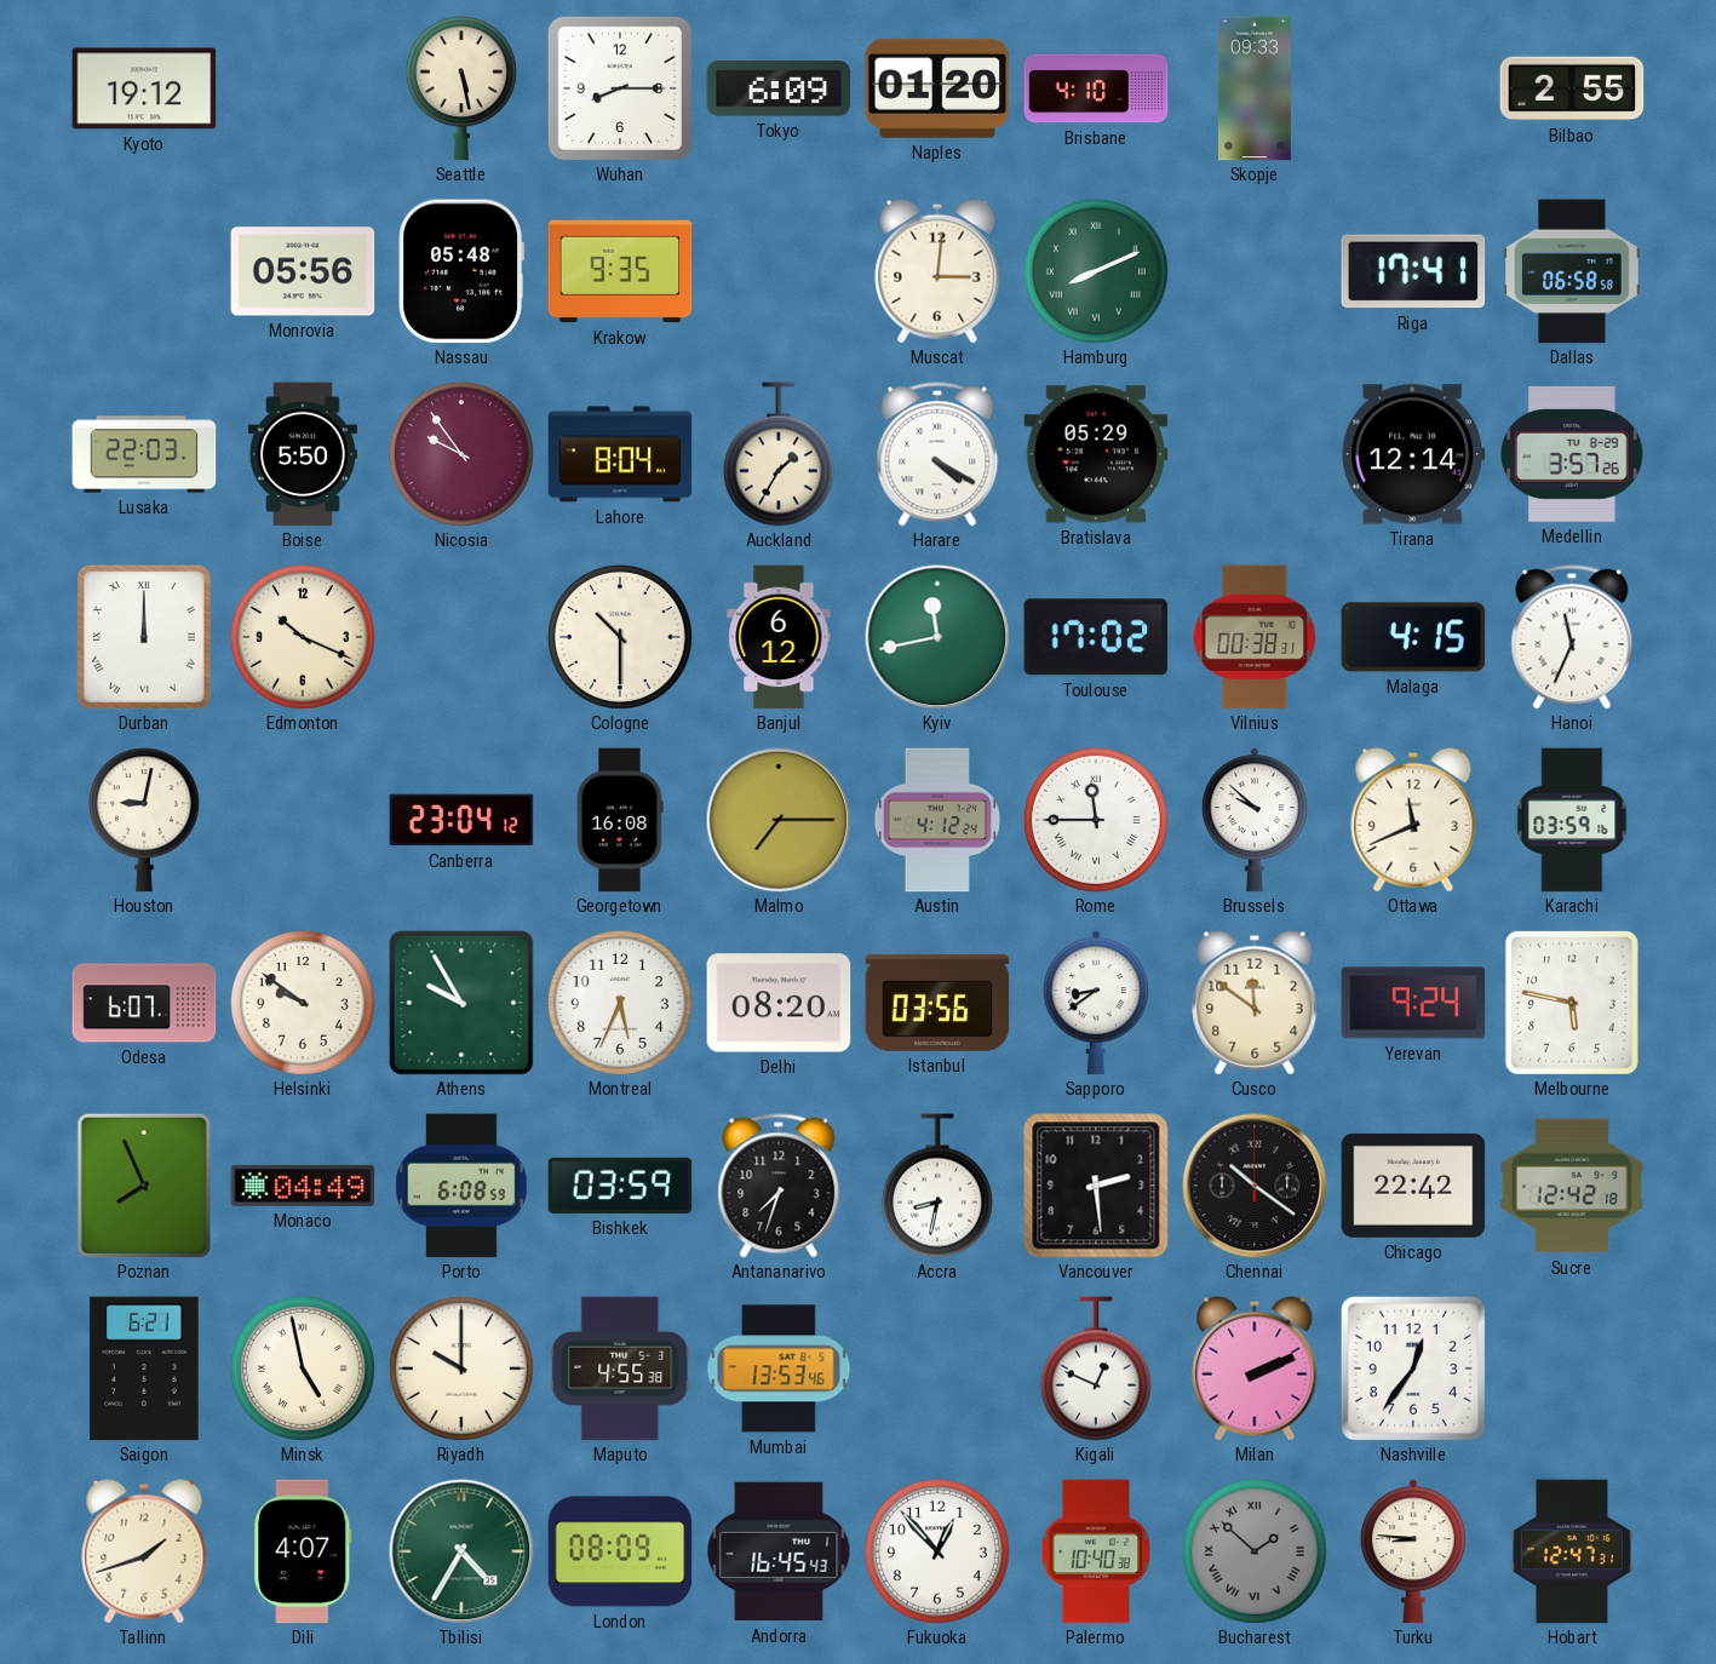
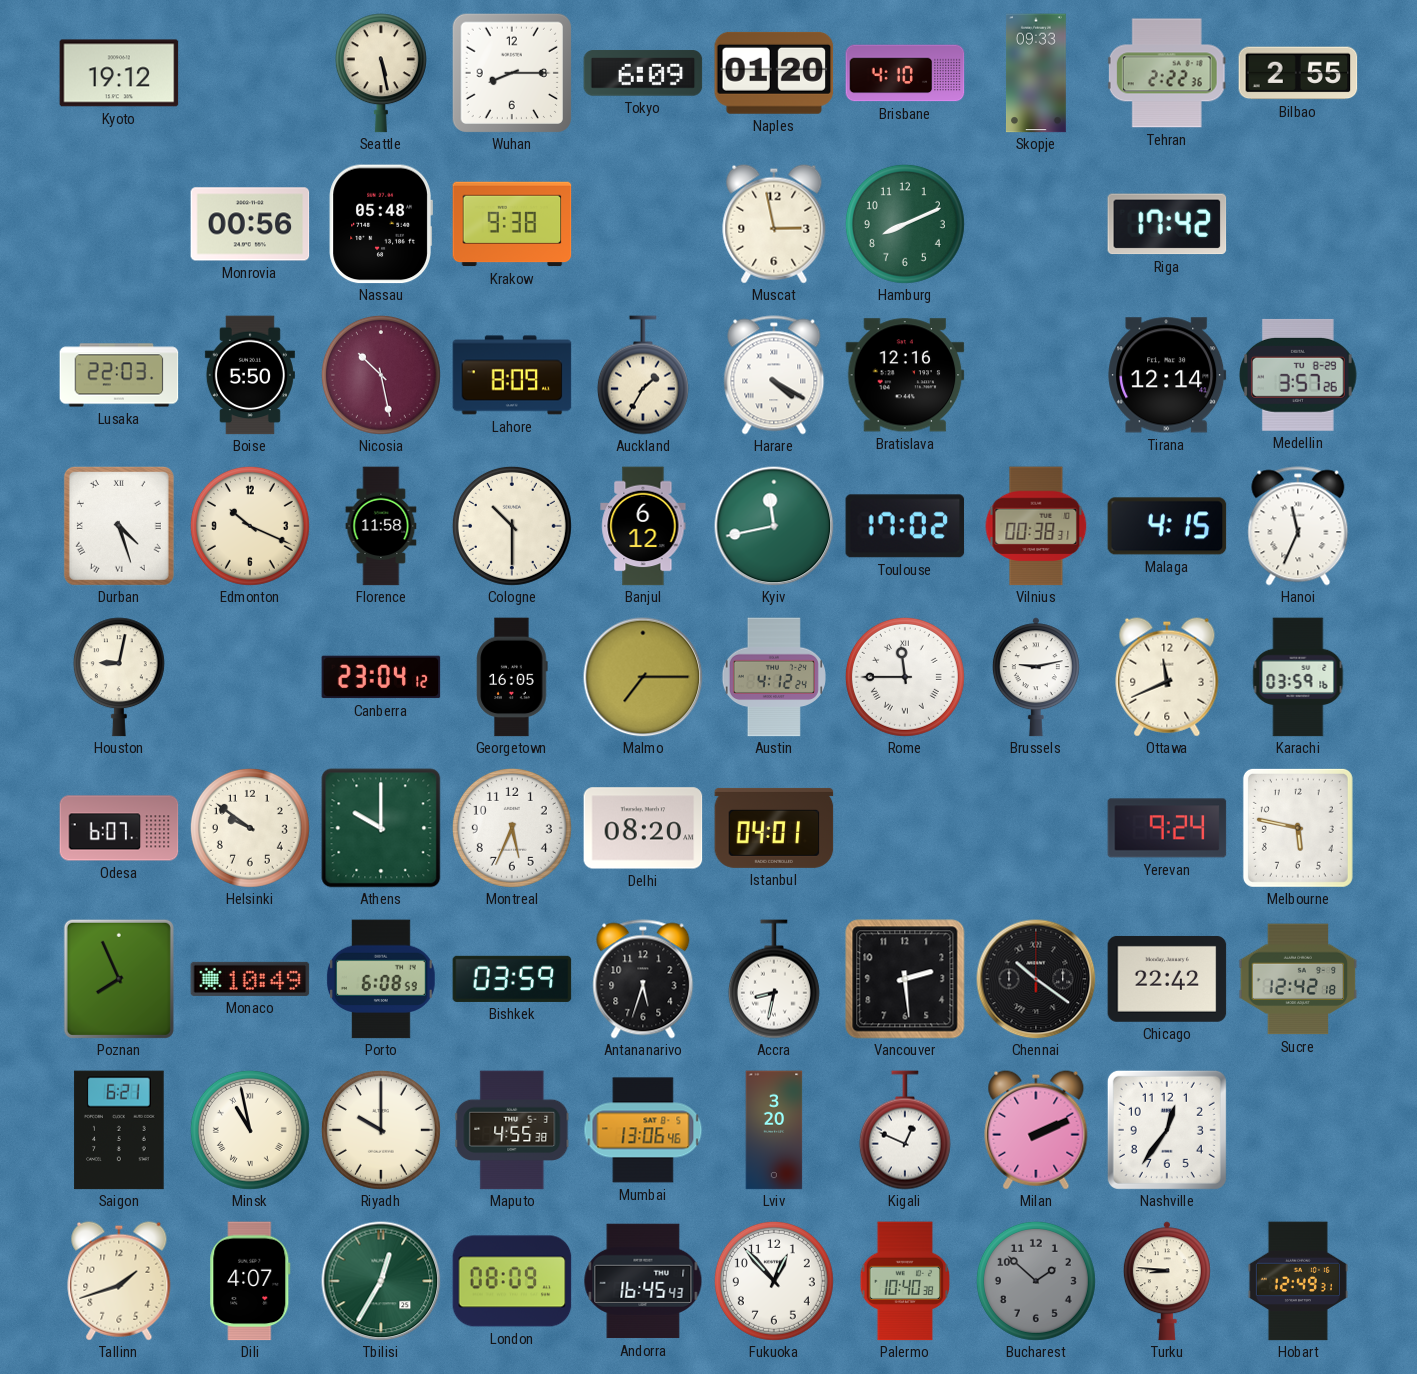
Tehran: none -> 2:22 (1167, 73)
Monrovia: 05:56 -> 00:56 (250, 224)
Krakow: 9:35 -> 9:38 (512, 224)
Muscat: 3:01 -> 2:58 (774, 224)
Hamburg numerals: Roman -> Arabic (905, 224)
Riga: 17:41 -> 17:42 (1167, 224)
Dallas: 06:58 -> none (1572, 271)
Nicosia: 9:54 -> 10:28 (381, 375)
Lahore: 8:04 -> 8:09 (512, 375)
Bratislava: 05:29 -> 12:16 (905, 375)
Durban: 12:00 -> 4:27 (119, 526)
Florence: none -> 11:58 (381, 526)
Georgetown: 16:08 -> 16:05 (512, 677)
Brussels: 9:52 -> 9:13 (1036, 677)
Athens: 9:55 -> 10:00 (381, 828)
Istanbul: 03:56 -> 04:01 (774, 828)
Sapporo: 8:39 -> none (1096, 1003)
Cusco: 11:51 -> none (1255, 1003)
Monaco: 04:49 -> 10:49 (250, 979)
Antananarivo: 7:33 -> 5:33 (643, 979)
Minsk: 4:58 -> 10:58 (250, 1130)
Mumbai: 13:53 -> 13:06 (643, 1130)
Lviv: none -> 3:20 (774, 1130)
Tbilisi: 4:35 -> 12:35 (381, 1281)
Bucharest numerals: Roman -> Arabic (1036, 1281)
Hobart: 12:47 -> 12:49 (1298, 1281)
